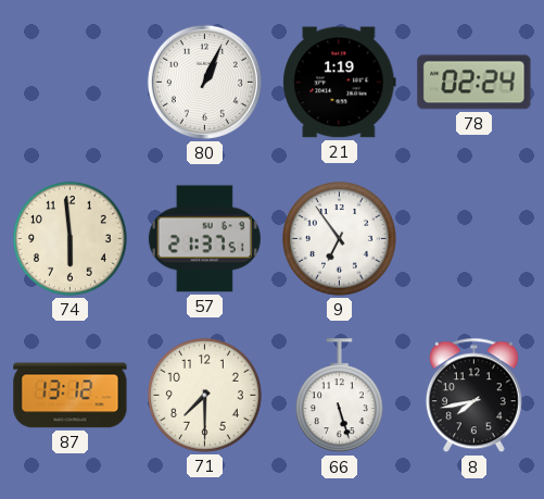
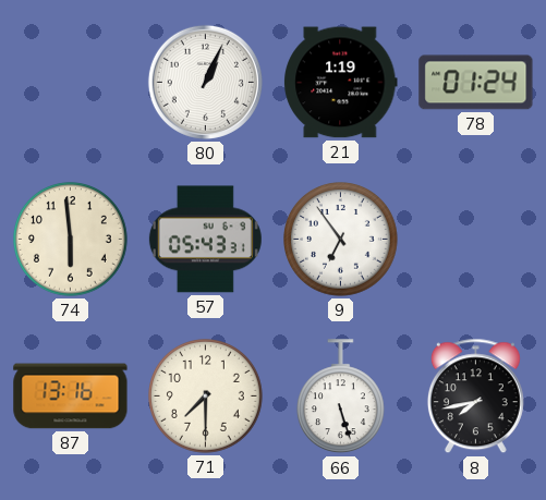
78: 02:24 -> 01:24 (476, 83)
57: 21:37 -> 05:43 (205, 240)
87: 13:12 -> 13:16 (71, 397)
